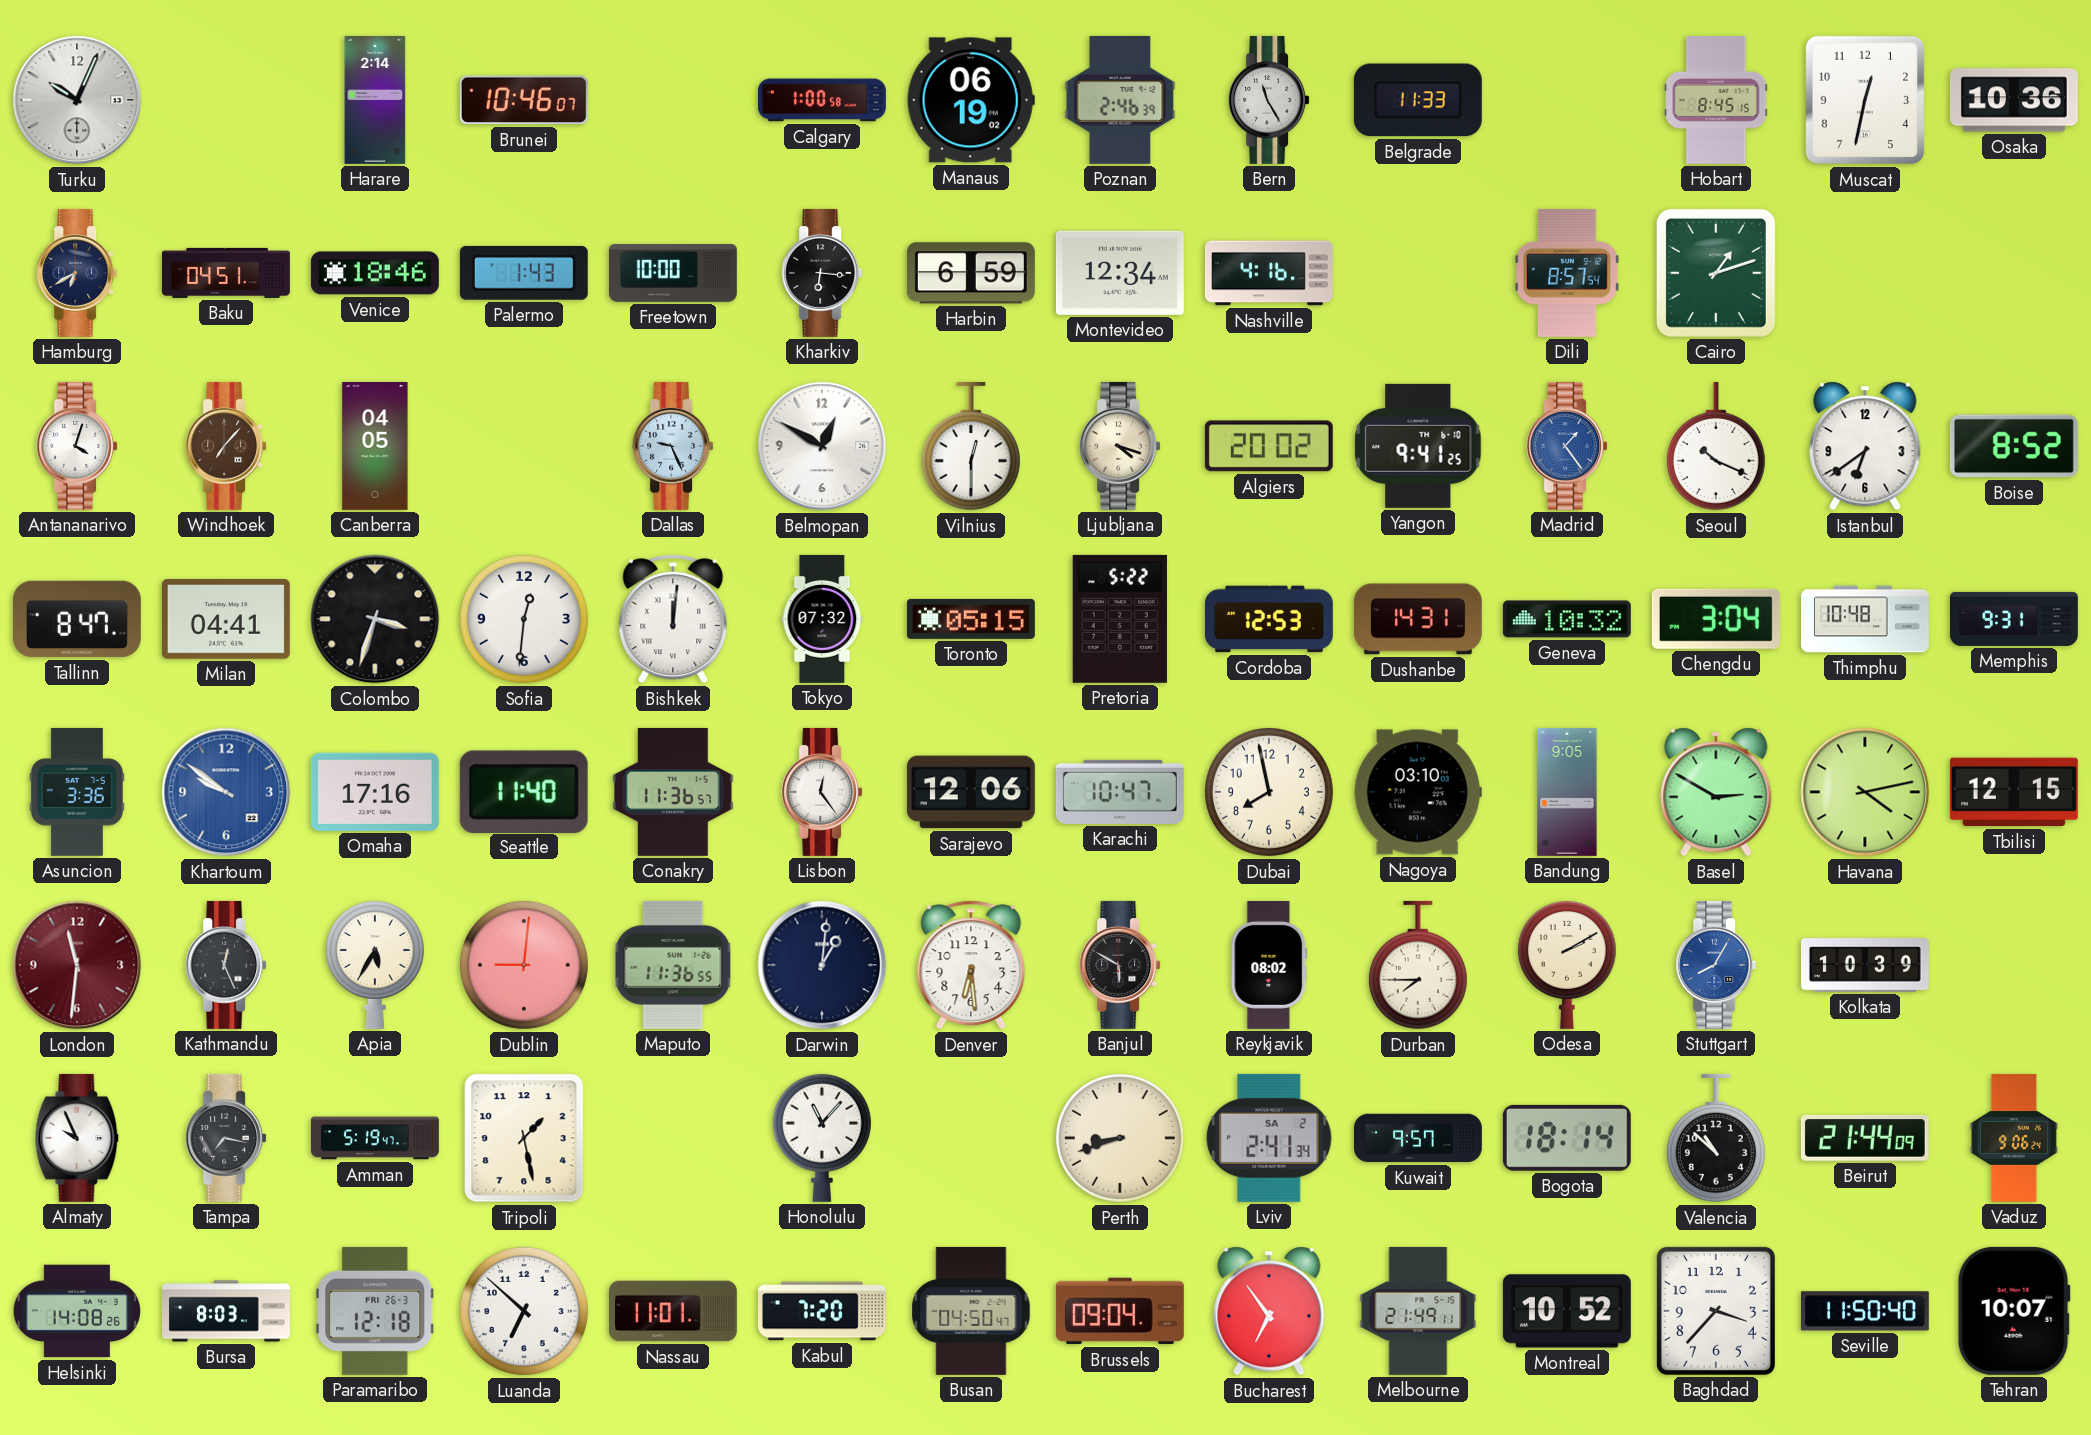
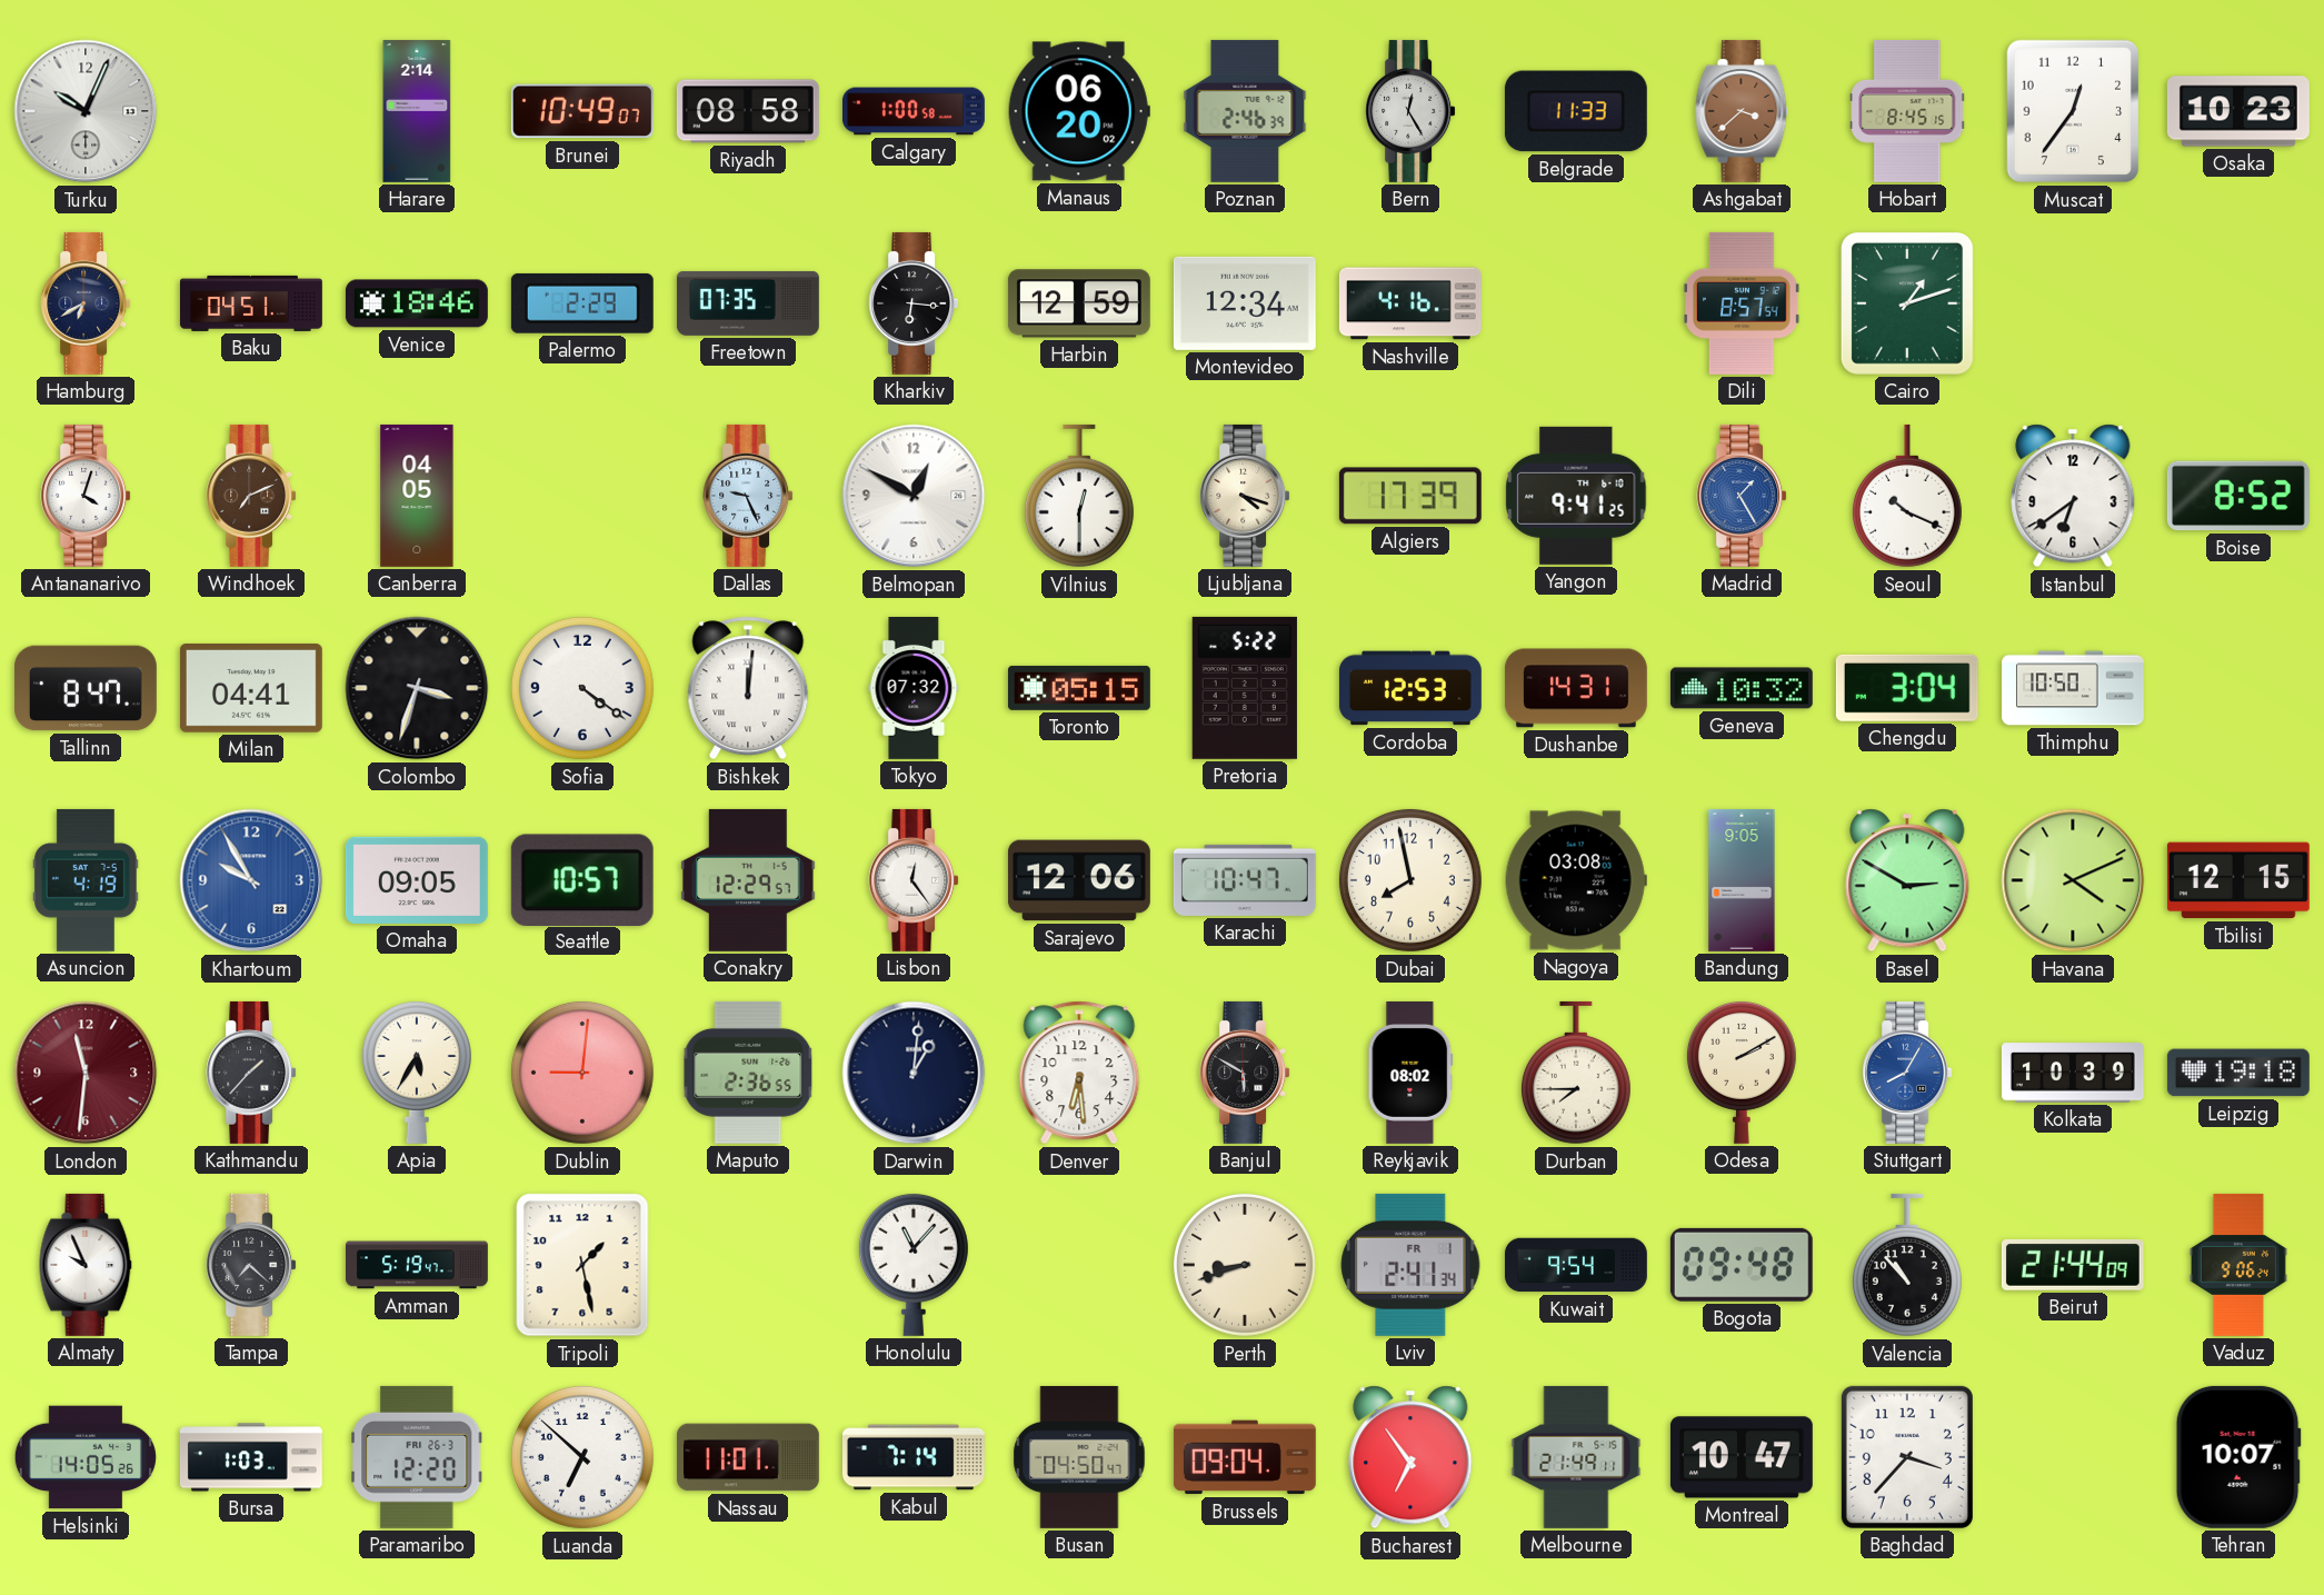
Brunei: 10:46 -> 10:49 (582, 111)
Riyadh: none -> 08:58 (748, 111)
Manaus: 06:19 -> 06:20 (1079, 111)
Bern: 11:25 -> 12:25 (1410, 111)
Ashgabat: none -> 3:38 (1742, 111)
Muscat: 12:32 -> 12:36 (2072, 111)
Osaka: 10:36 -> 10:23 (2238, 111)
Palermo: 1:43 -> 2:29 (582, 303)
Freetown: 10:00 -> 07:35 (748, 303)
Harbin: 6:59 -> 12:59 (1079, 303)
Windhoek: 7:07 -> 7:11 (251, 496)
Algiers: 20:02 -> 17:39 (1410, 496)
Madrid: 1:24 -> 1:25 (1742, 496)
Sofia: 12:31 -> 4:21 (582, 688)
Thimphu: 10:48 -> 10:50 (2074, 688)
Memphis: 9:31 -> none (2014, 619)
Asuncion: 3:36 -> 4:19 (86, 880)
Khartoum: 9:51 -> 9:55 (251, 880)
Omaha: 17:16 -> 09:05 (417, 880)
Seattle: 11:40 -> 10:57 (582, 879)
Conakry: 11:36 -> 12:29 (748, 880)
Nagoya: 03:10 -> 03:08 (1576, 880)
Havana: 4:13 -> 4:11 (2073, 880)
Kathmandu: 12:26 -> 1:37 (251, 1073)
Maputo: 11:36 -> 2:36 (748, 1073)
Leipzig: none -> 19:18 (2238, 1073)
Tampa: 7:17 -> 7:22 (251, 1265)
Lviv date: SA 2 -> FR 1 (1410, 1265)
Kuwait: 9:57 -> 9:54 (1576, 1265)
Bogota: 18:14 -> 09:48 (1742, 1265)
Valencia: 10:52 -> 10:53 (1907, 1265)
Helsinki: 14:08 -> 14:05 (86, 1457)
Bursa: 8:03 -> 1:03 (251, 1457)
Paramaribo: 12:18 -> 12:20 (417, 1457)
Kabul: 7:20 -> 7:14 (914, 1457)
Montreal: 10:52 -> 10:47 (1742, 1457)
Seville: 11:50 -> none (1865, 1311)
